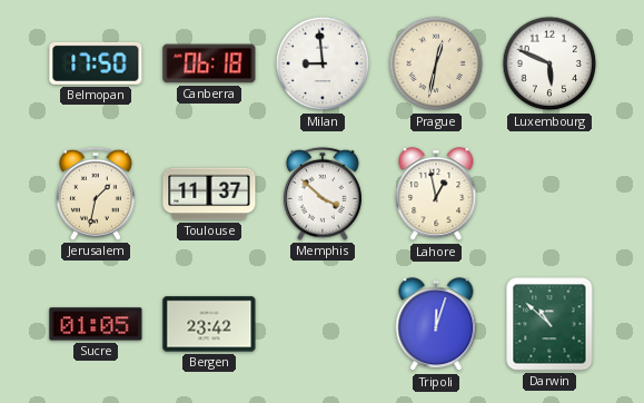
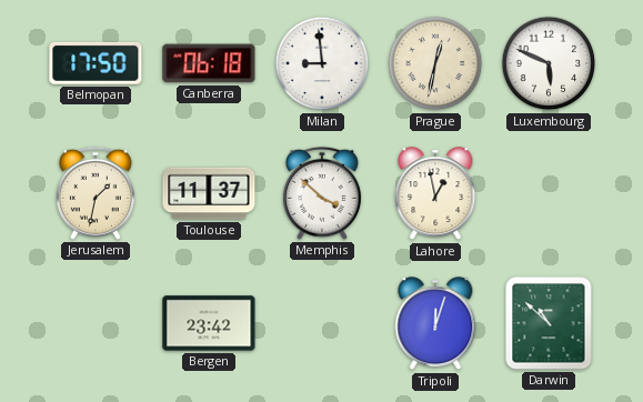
Sucre: 01:05 -> none (96, 324)
